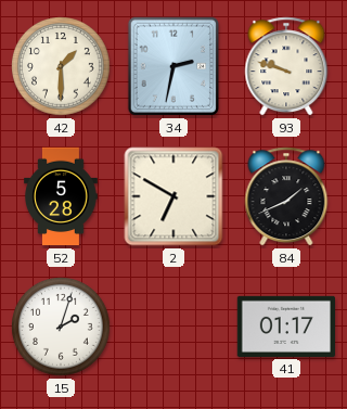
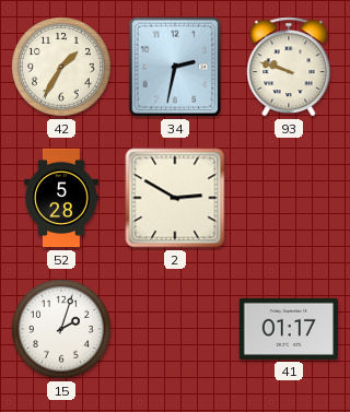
42: 1:30 -> 1:35 (62, 68)
2: 6:50 -> 2:50 (175, 198)
84: 1:41 -> none (286, 196)
